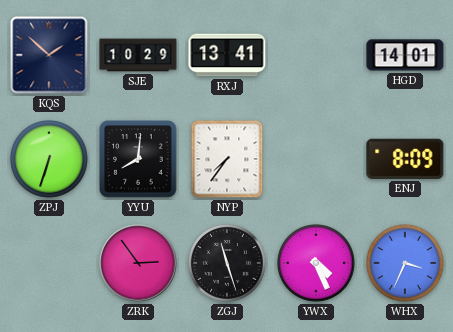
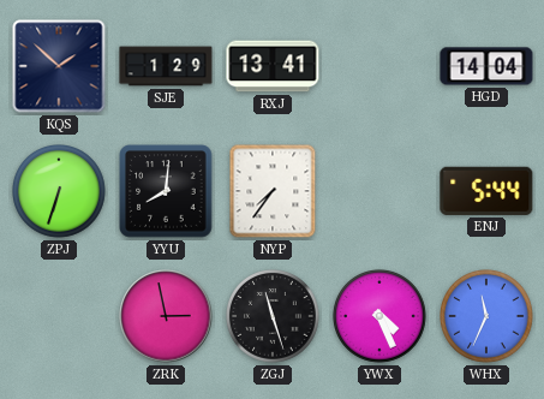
SJE: 10:29 -> 1:29 (166, 66)
HGD: 14:01 -> 14:04 (486, 66)
ENJ: 8:09 -> 5:44 (486, 191)
ZRK: 2:54 -> 2:58 (166, 316)
WHX: 3:34 -> 11:34 (488, 317)
